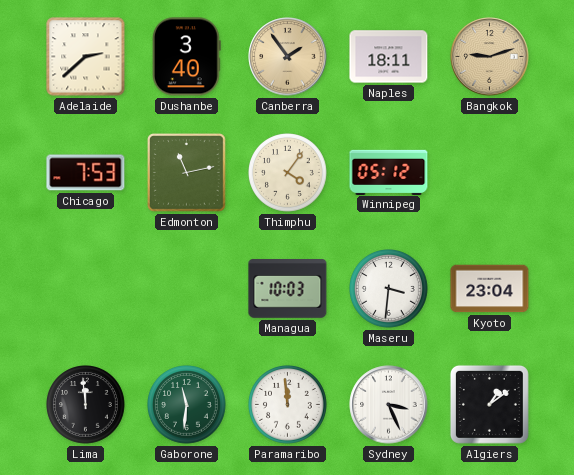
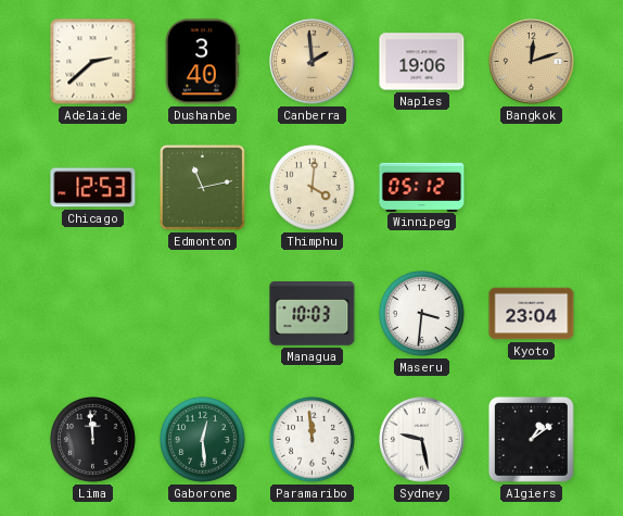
Canberra: 1:54 -> 1:59 (313, 62)
Naples: 18:11 -> 19:06 (422, 62)
Bangkok: 9:12 -> 12:12 (532, 62)
Chicago: 7:53 -> 12:53 (93, 188)
Thimphu: 4:06 -> 4:01 (313, 188)
Gaborone: 11:31 -> 12:29 (203, 440)
Sydney: 3:26 -> 9:28 (422, 440)
